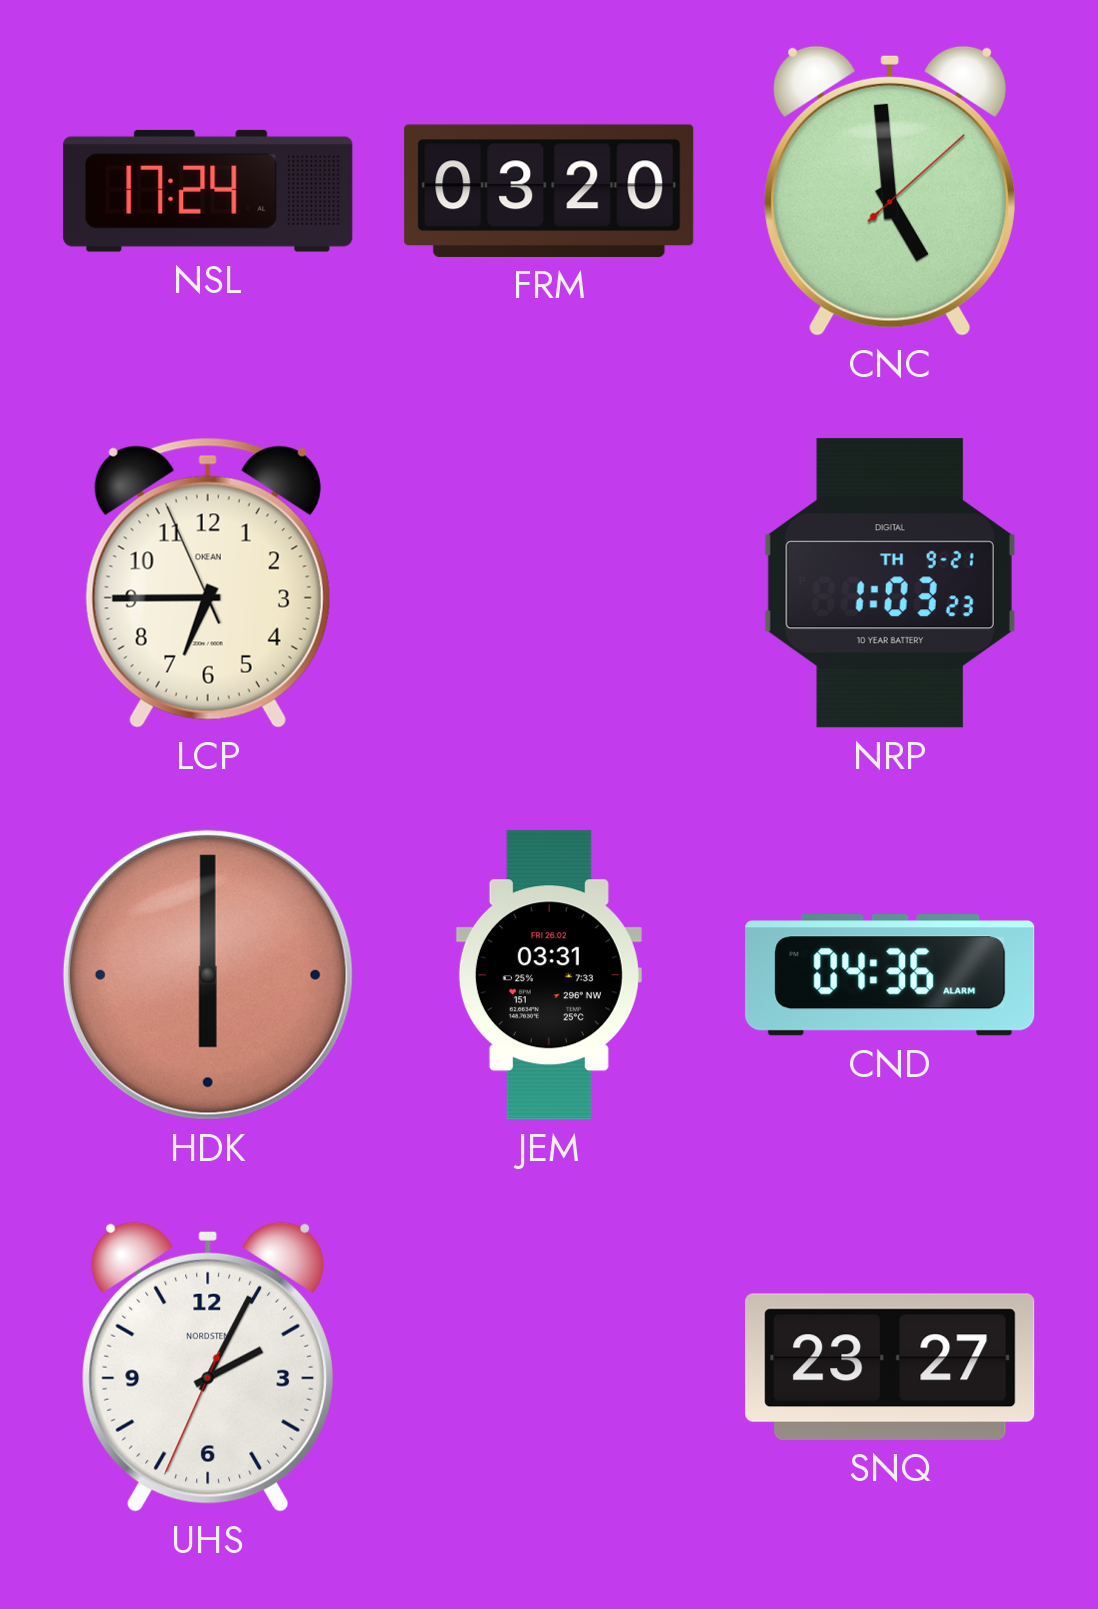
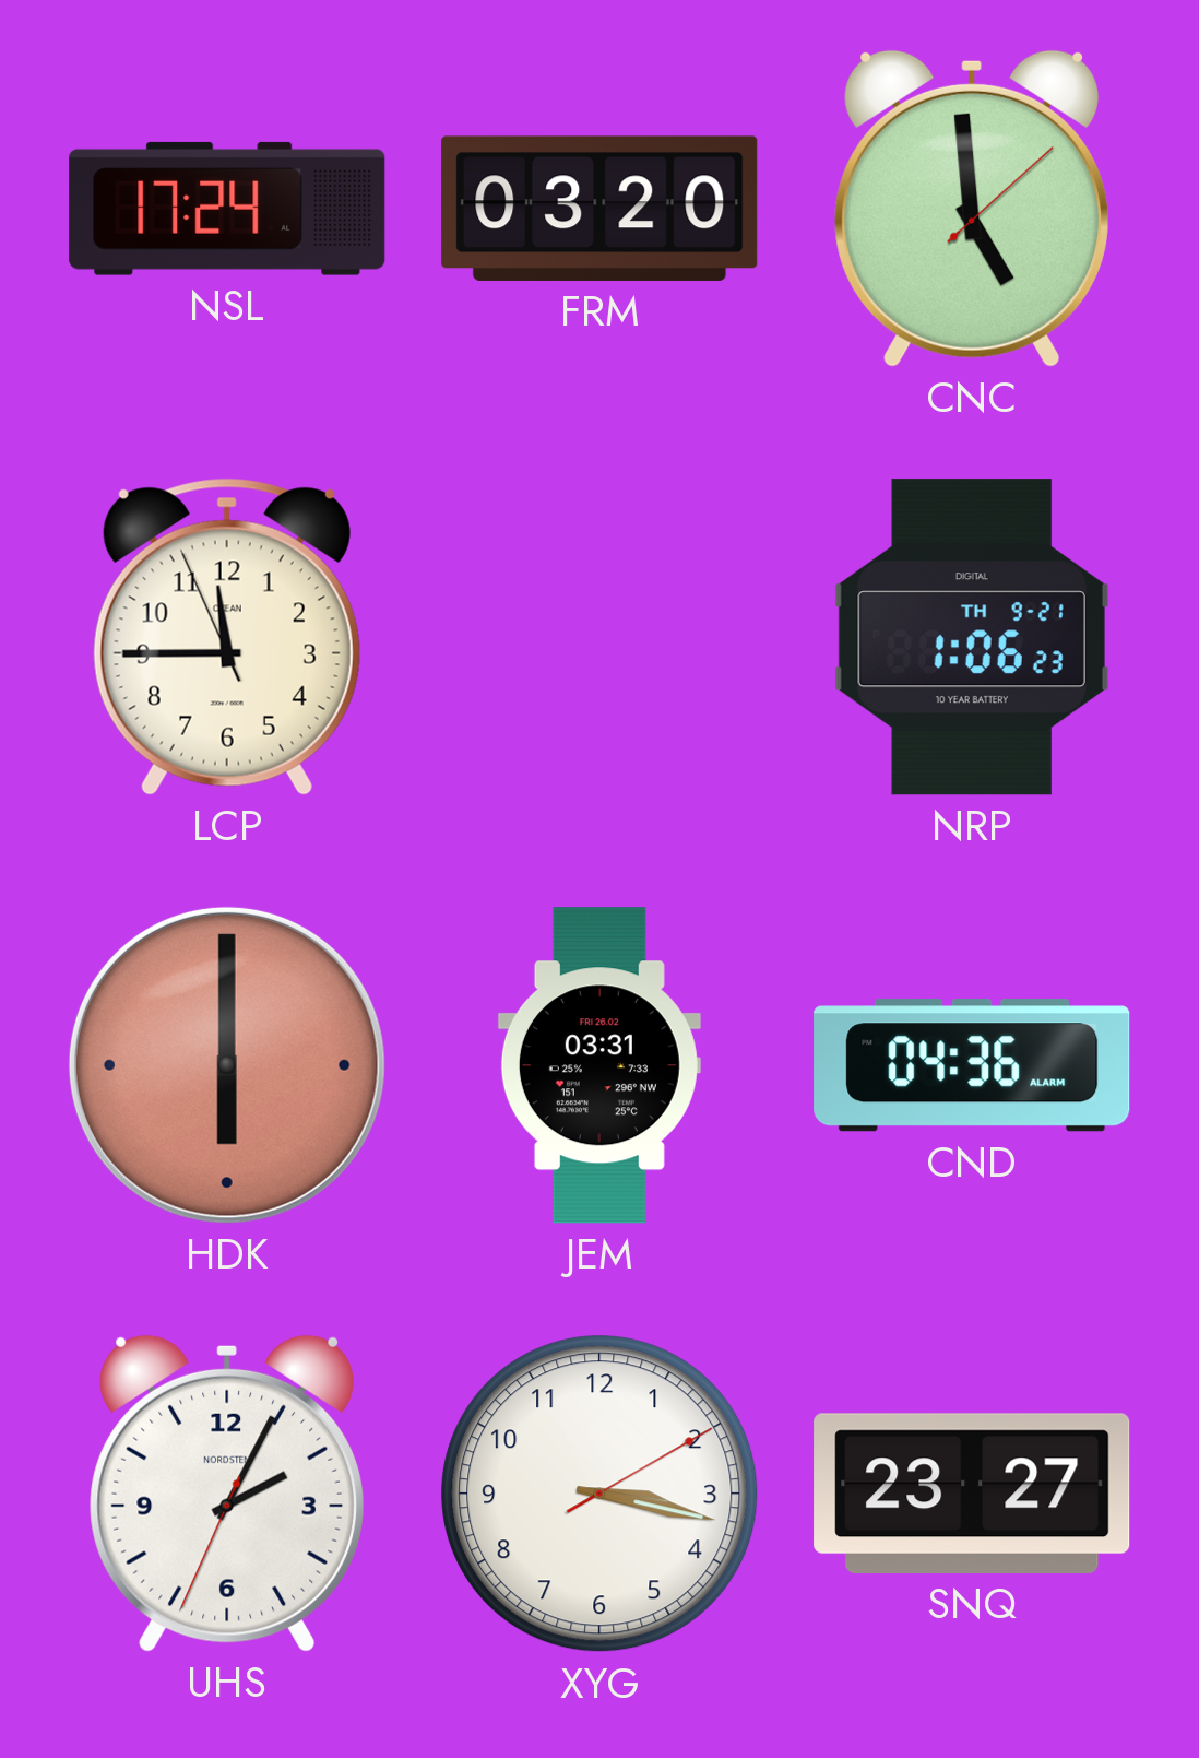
LCP: 6:44 -> 11:44 (227, 637)
NRP: 1:03 -> 1:06 (972, 637)
XYG: none -> 3:17 (599, 1494)
